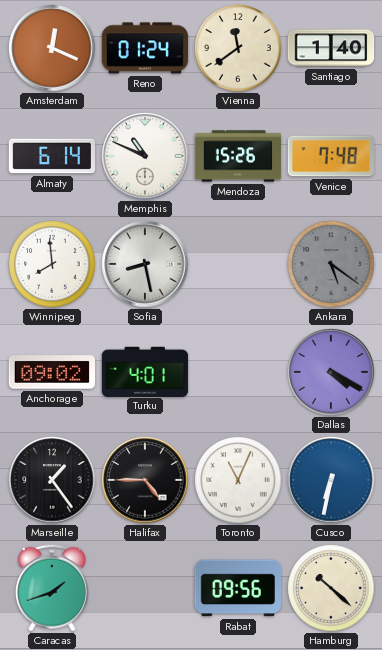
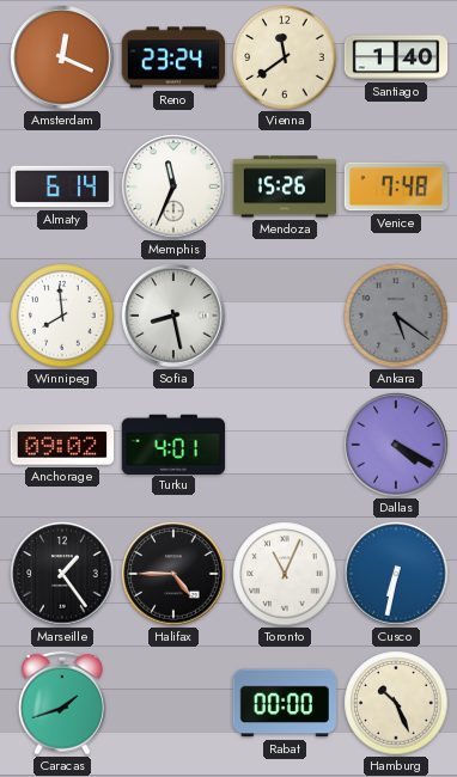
Reno: 01:24 -> 23:24 (173, 57)
Memphis: 10:49 -> 11:34 (173, 186)
Rabat: 09:56 -> 00:00 (284, 703)
Hamburg: 10:22 -> 10:26 (396, 703)
